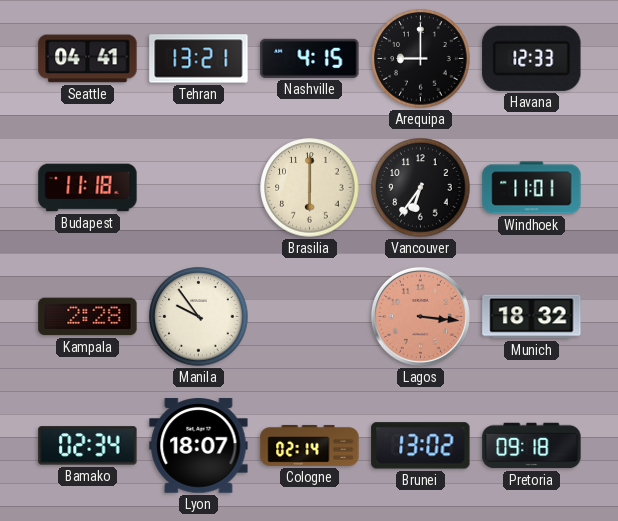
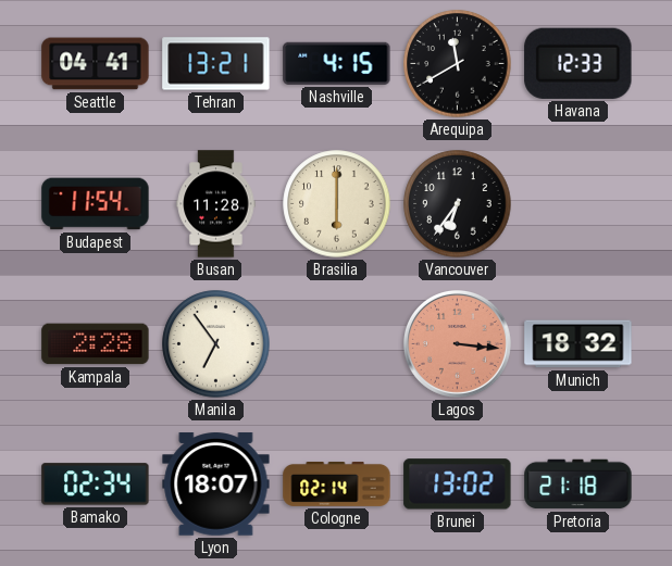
Arequipa: 9:00 -> 11:40 (458, 64)
Budapest: 11:18 -> 11:54 (96, 204)
Busan: none -> 11:28 (216, 204)
Windhoek: 11:01 -> none (532, 188)
Manila: 9:54 -> 6:54 (216, 344)
Pretoria: 09:18 -> 21:18 (578, 485)
